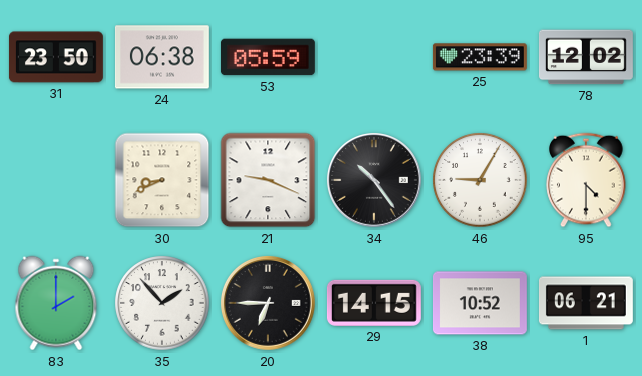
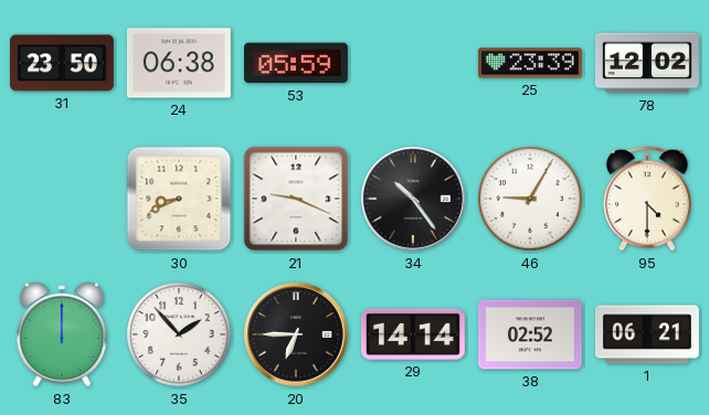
83: 2:00 -> 12:00 (62, 334)
29: 14:15 -> 14:14 (413, 334)
38: 10:52 -> 02:52 (530, 334)
